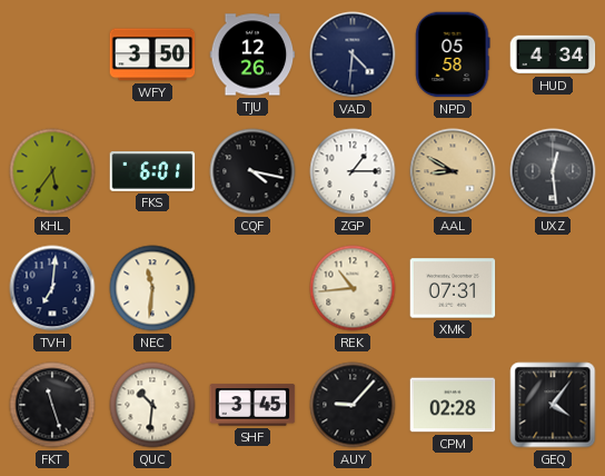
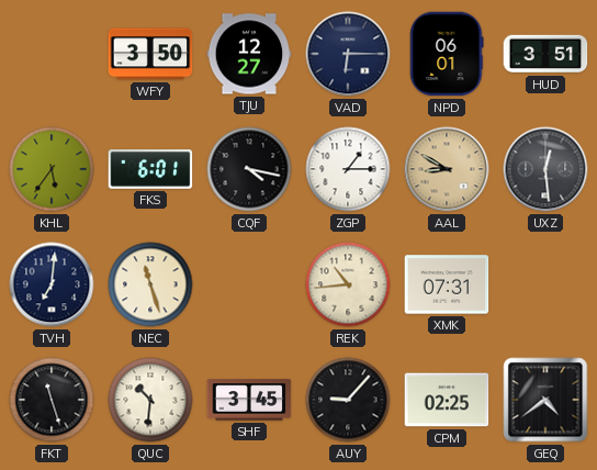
TJU: 12:26 -> 12:27 (249, 54)
VAD: 4:31 -> 6:15 (348, 54)
NPD: 05:58 -> 06:01 (447, 54)
HUD: 4:34 -> 3:51 (545, 54)
NEC: 11:31 -> 11:27 (150, 284)
CPM: 02:28 -> 02:25 (447, 400)
GEQ: 4:06 -> 4:39 (545, 400)
